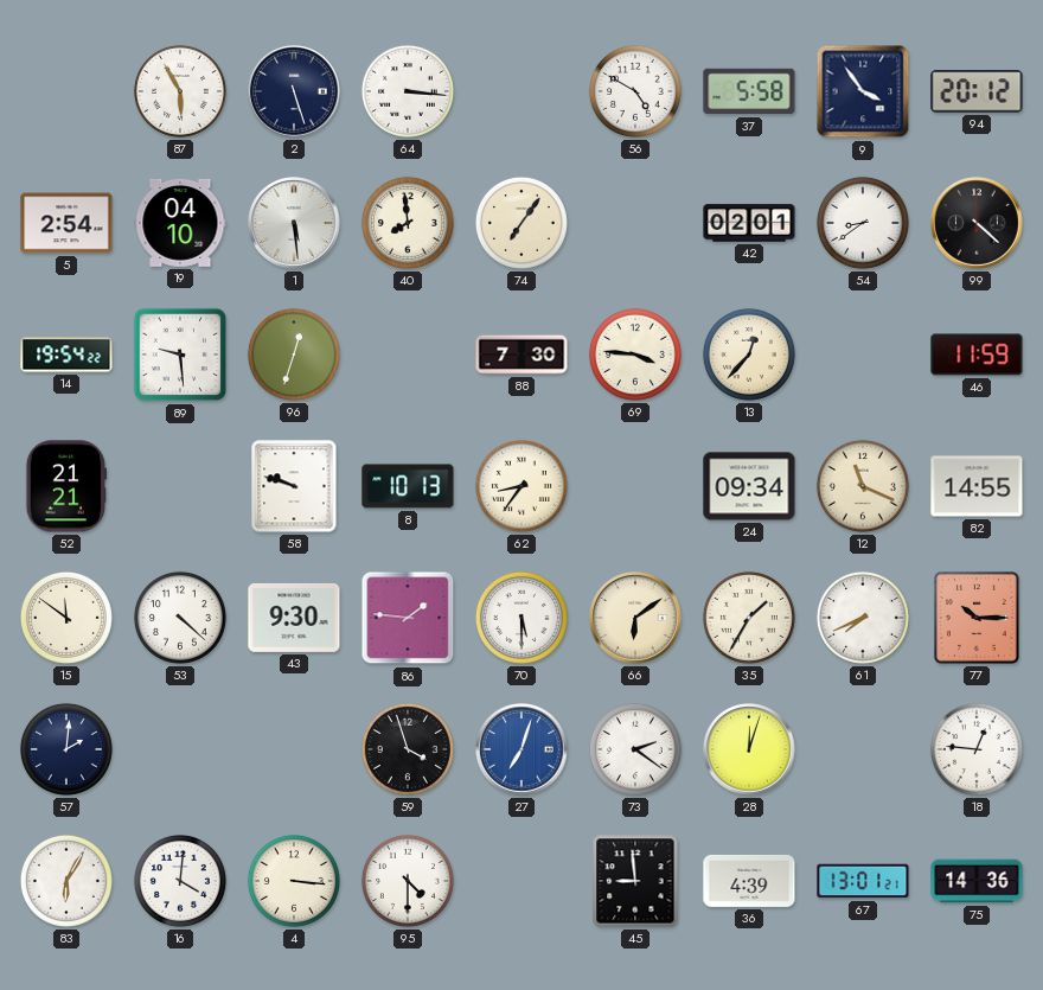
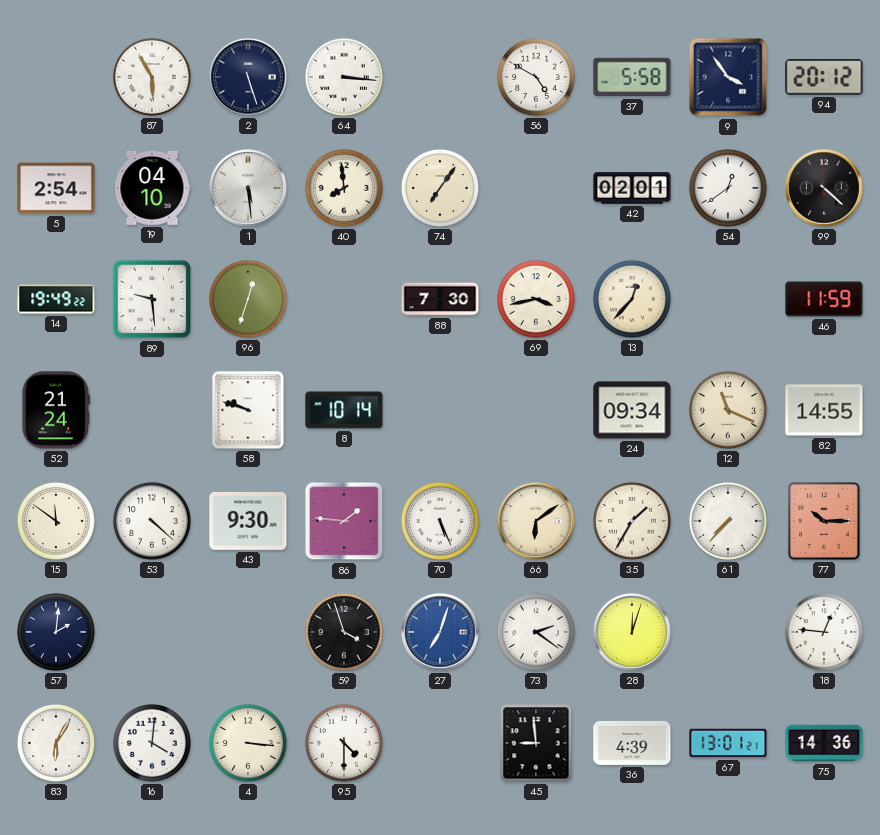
54: 8:39 -> 12:39 (728, 188)
14: 19:54 -> 19:49 (56, 299)
69: 3:46 -> 3:43 (536, 299)
52: 21:21 -> 21:24 (56, 410)
8: 10:13 -> 10:14 (344, 410)
62: 8:36 -> none (521, 486)
70: 5:30 -> 5:26 (440, 521)
61: 7:41 -> 7:37 (728, 521)
